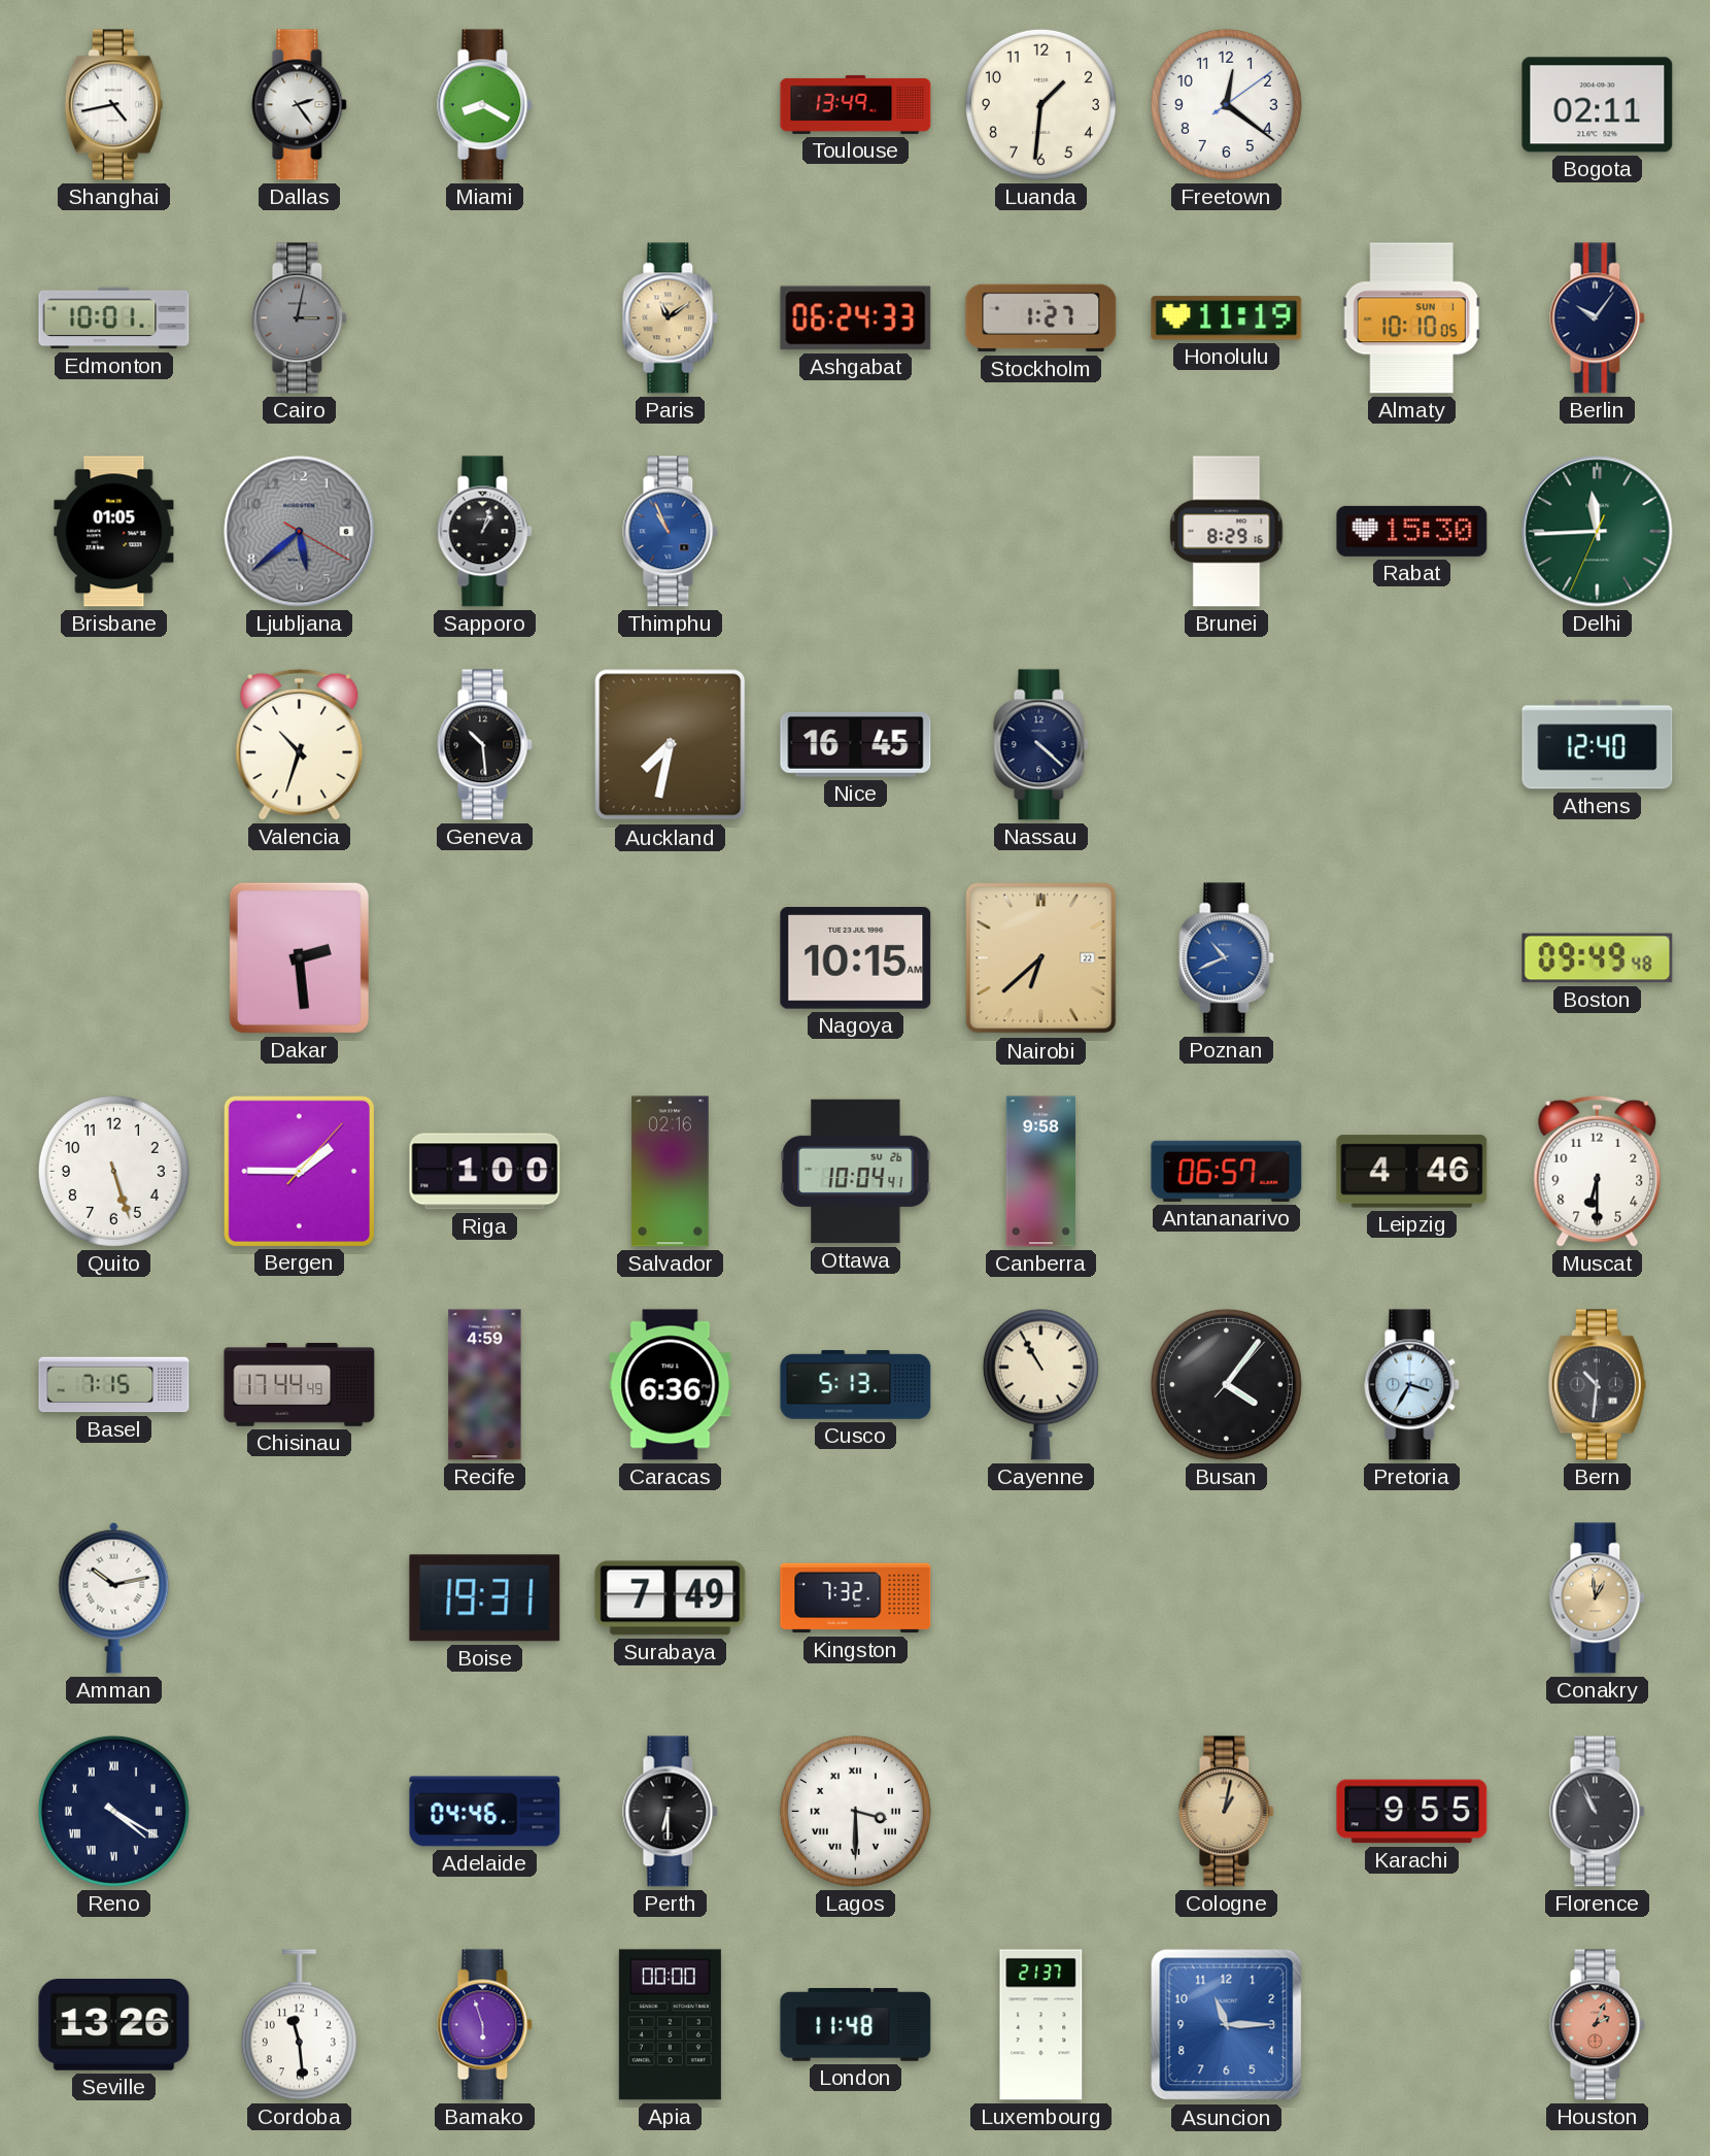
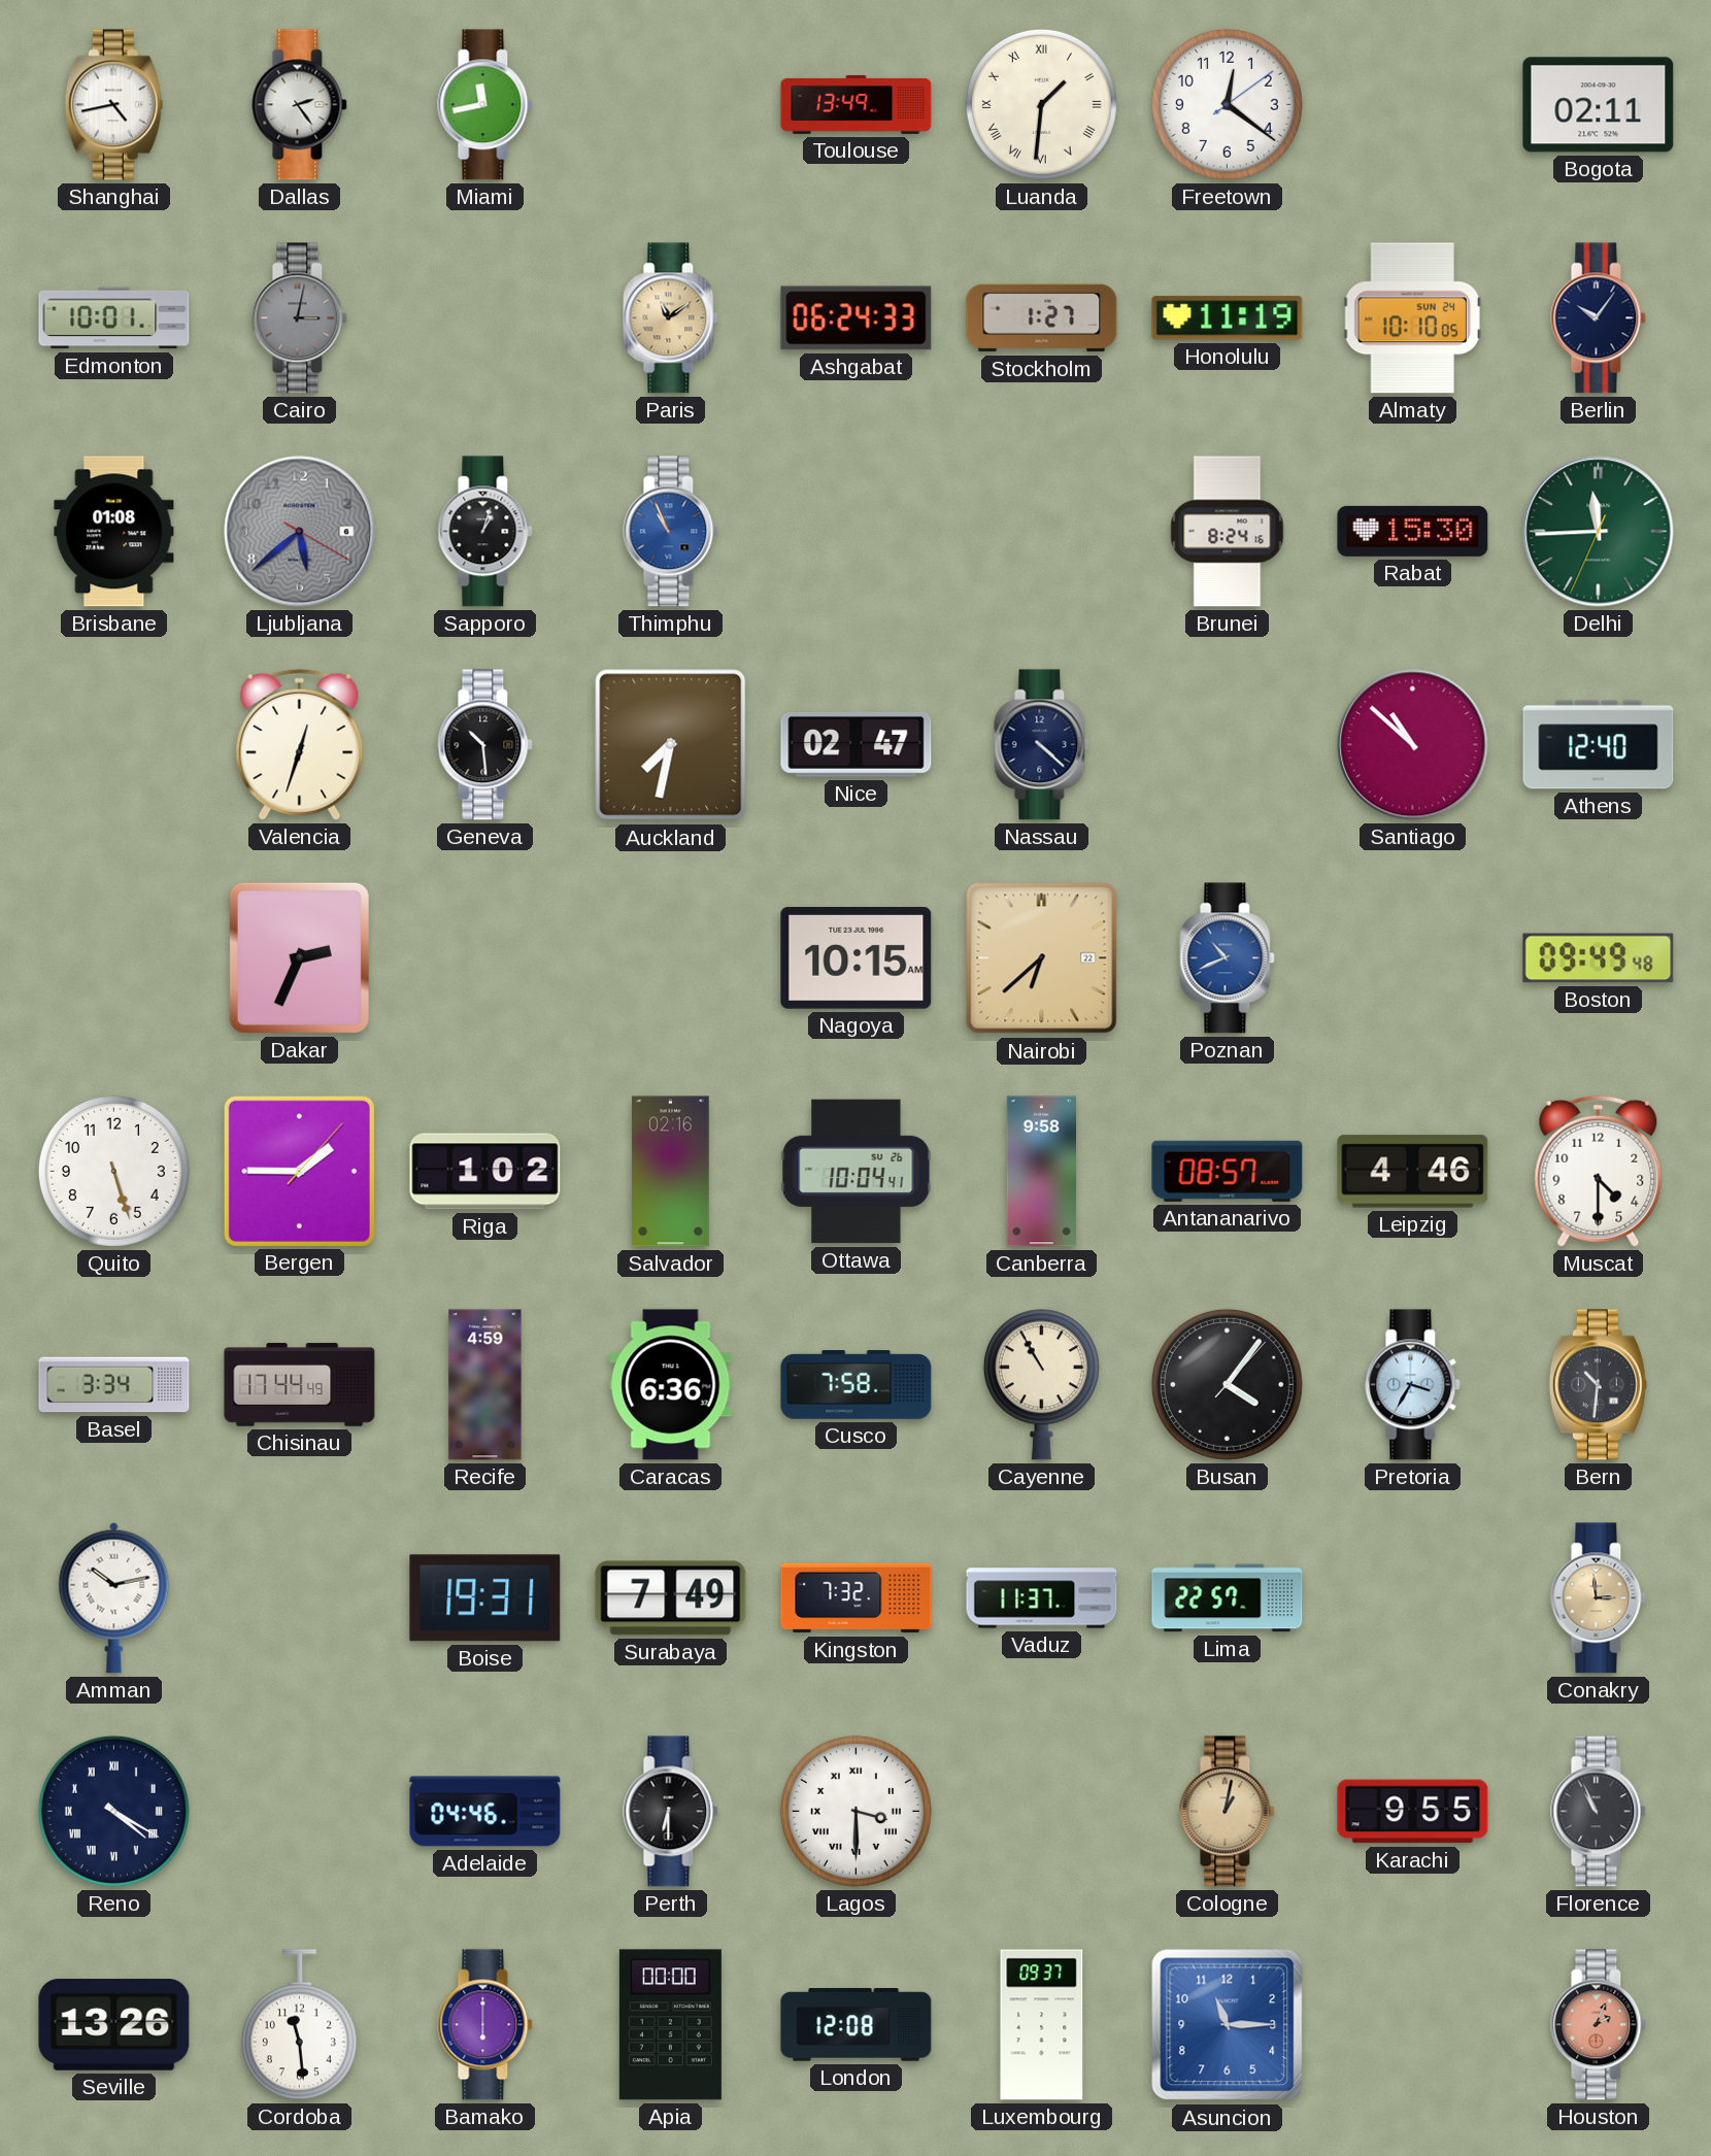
Miami: 8:20 -> 11:43 (485, 105)
Luanda numerals: Arabic -> Roman (1041, 104)
Almaty date: SUN 1 -> SUN 24 (1412, 318)
Brisbane: 01:05 -> 01:08 (114, 532)
Brunei: 8:29 -> 8:24 (1228, 532)
Valencia: 10:33 -> 12:33 (300, 744)
Nice: 16:45 -> 02:47 (857, 745)
Santiago: none -> 10:52 (1413, 745)
Dakar: 2:29 -> 2:34 (299, 957)
Riga: 1:00 -> 1:02 (485, 1172)
Antananarivo: 06:57 -> 08:57 (1228, 1171)
Muscat: 6:30 -> 4:30 (1599, 1171)
Basel: 7:15 -> 3:34 (114, 1385)
Cusco: 5:13 -> 7:58 (857, 1385)
Vaduz: none -> 11:37 (1042, 1598)
Lima: none -> 22:57 (1228, 1598)
Conakry: 12:59 -> 2:59 (1599, 1598)
Bamako: 5:57 -> 6:00 (485, 2025)
London: 11:48 -> 12:08 (857, 2025)
Luxembourg: 21:37 -> 09:37 (1042, 2025)
